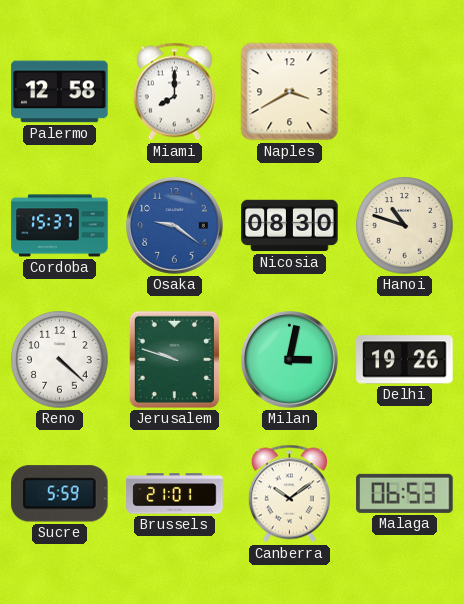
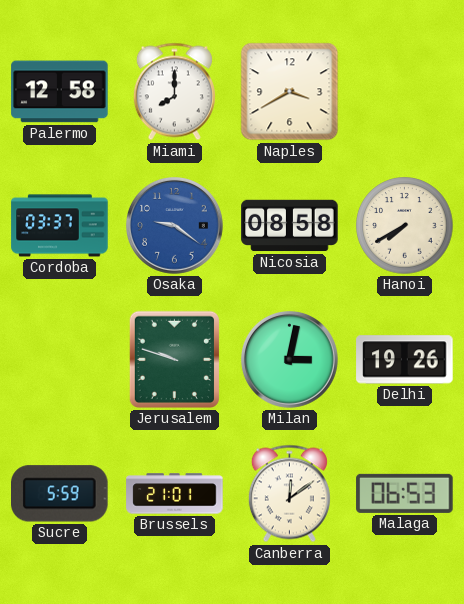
Cordoba: 15:37 -> 03:37 (60, 226)
Nicosia: 08:30 -> 08:58 (290, 226)
Hanoi: 10:48 -> 7:40 (405, 226)
Reno: 4:22 -> none (60, 360)
Canberra: 10:09 -> 12:09 (289, 494)
